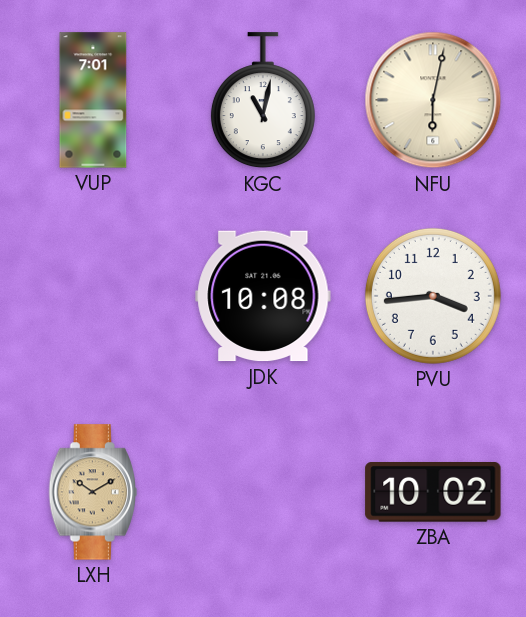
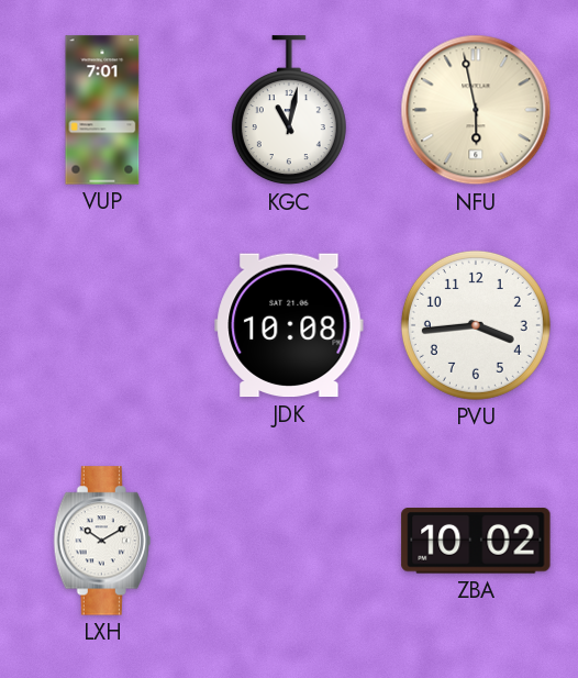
NFU: 6:02 -> 5:58 (476, 110)
LXH dial: champagne -> white (101, 541)
